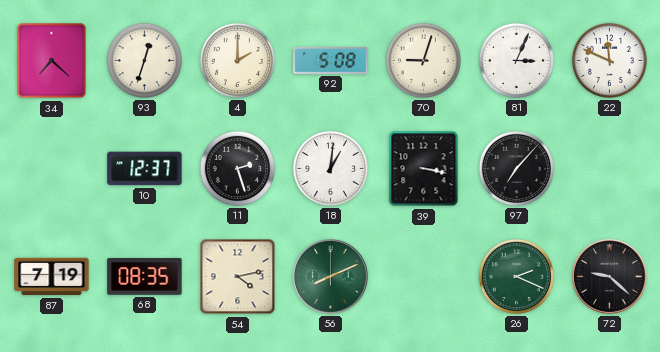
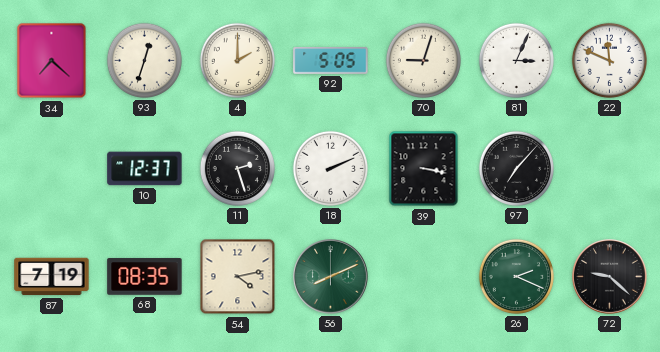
92: 5:08 -> 5:05 (331, 61)
18: 1:01 -> 2:11 (330, 168)
